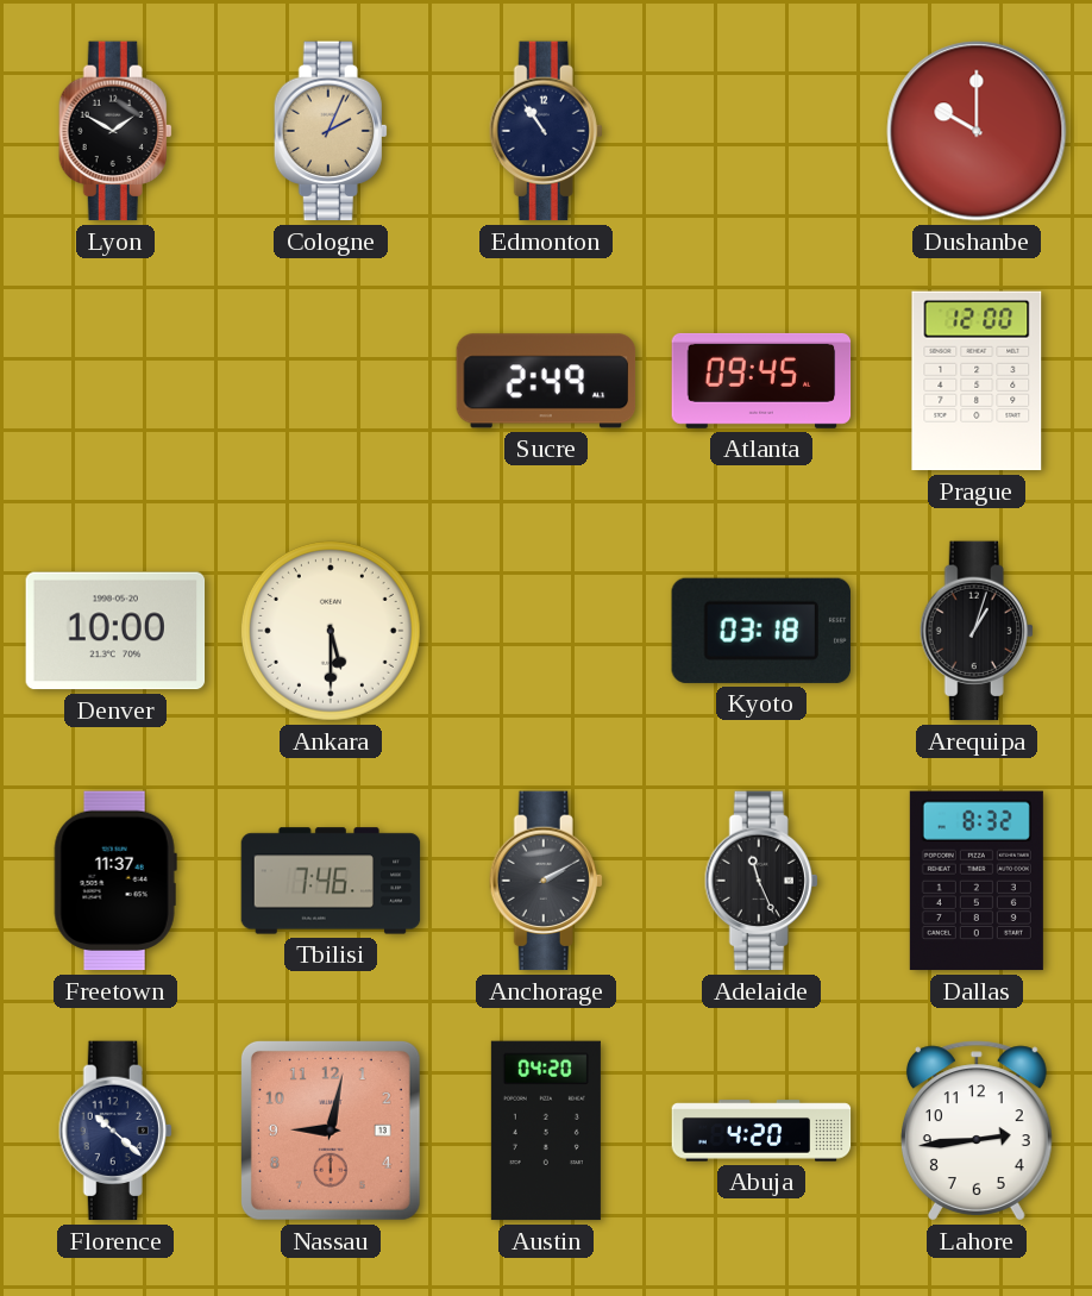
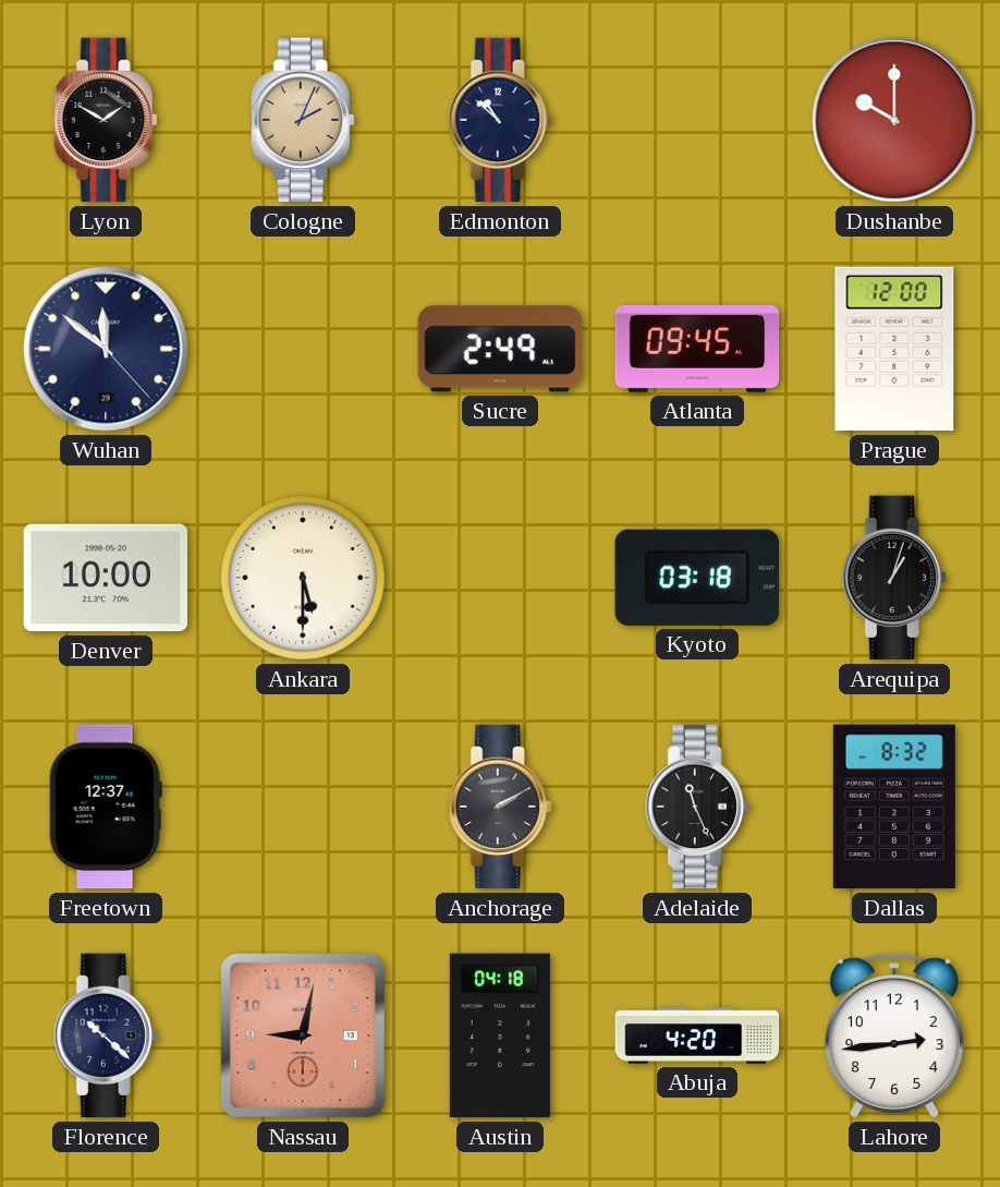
Edmonton: 10:54 -> 10:52 (500, 120)
Wuhan: none -> 11:51 (106, 349)
Freetown: 11:37 -> 12:37 (106, 807)
Tbilisi: 7:46 -> none (331, 881)
Austin: 04:20 -> 04:18 (500, 1035)
